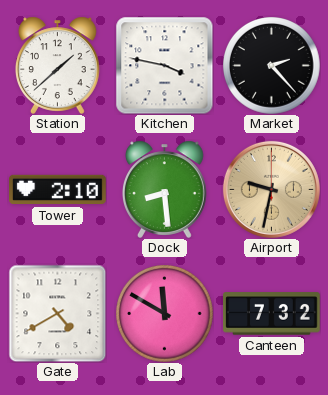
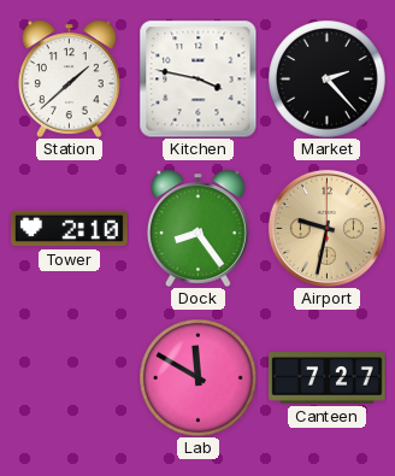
Dock: 8:29 -> 8:24 (197, 228)
Gate: 4:40 -> none (57, 313)
Canteen: 7:32 -> 7:27 (328, 378)
